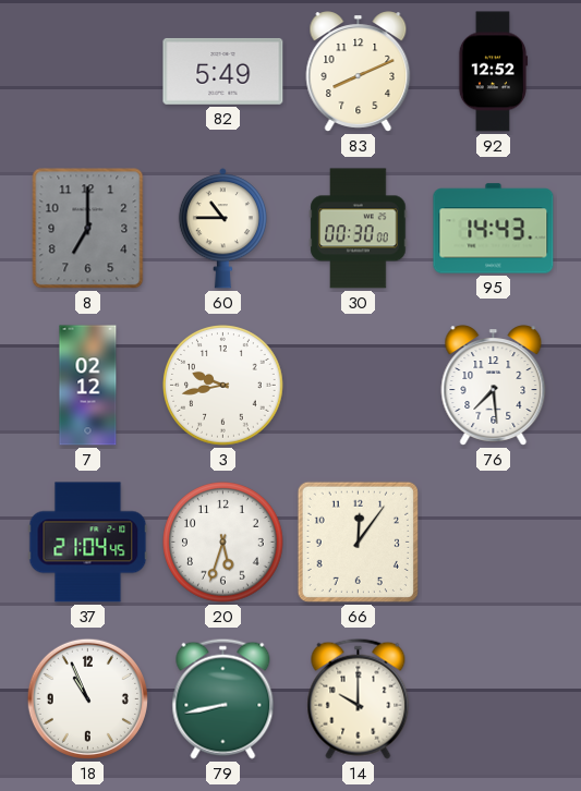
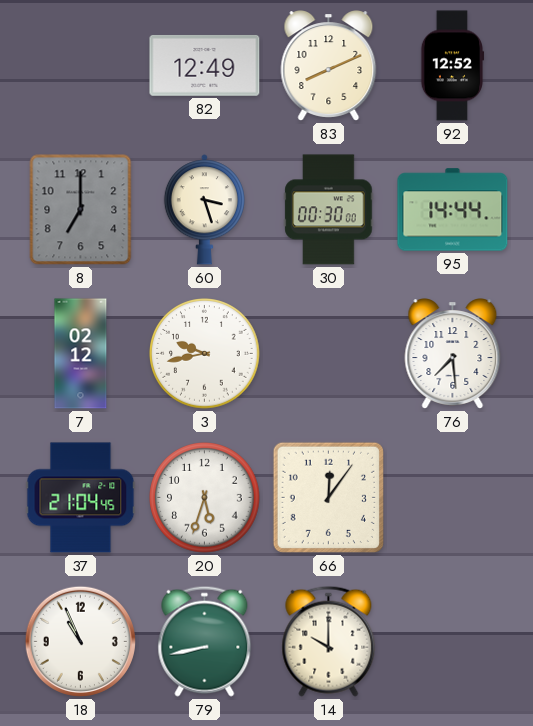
82: 5:49 -> 12:49 (205, 65)
60: 10:45 -> 3:27 (204, 210)
95: 14:43 -> 14:44 (453, 210)
